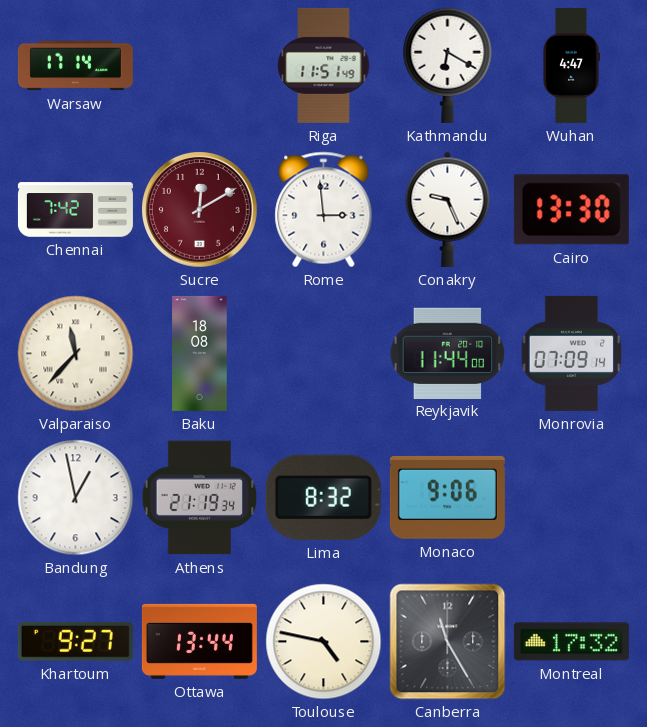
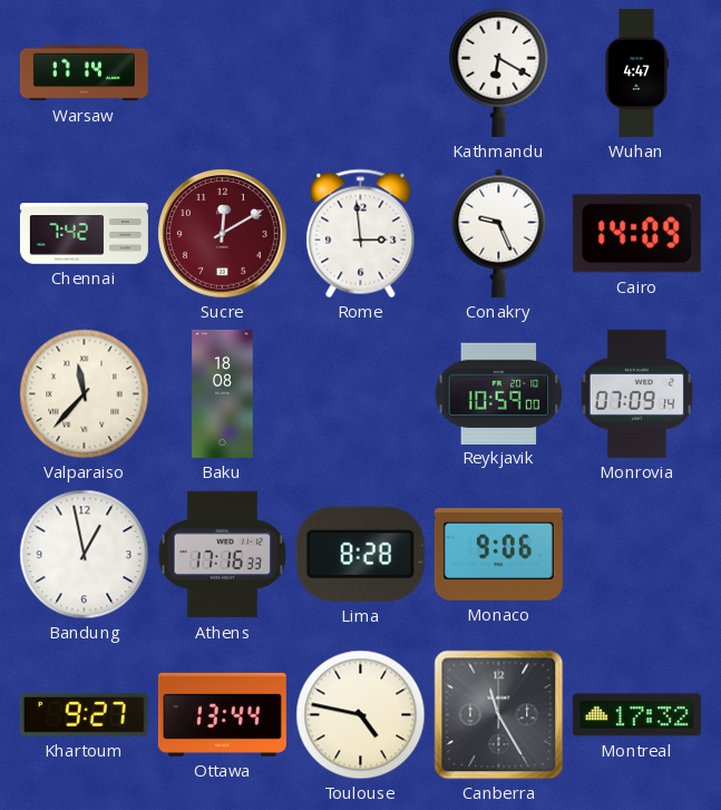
Riga: 11:51 -> none (324, 65)
Cairo: 13:30 -> 14:09 (636, 234)
Reykjavik: 11:44 -> 10:59 (499, 393)
Athens: 21:19 -> 17:16 (222, 555)
Lima: 8:32 -> 8:28 (360, 554)
